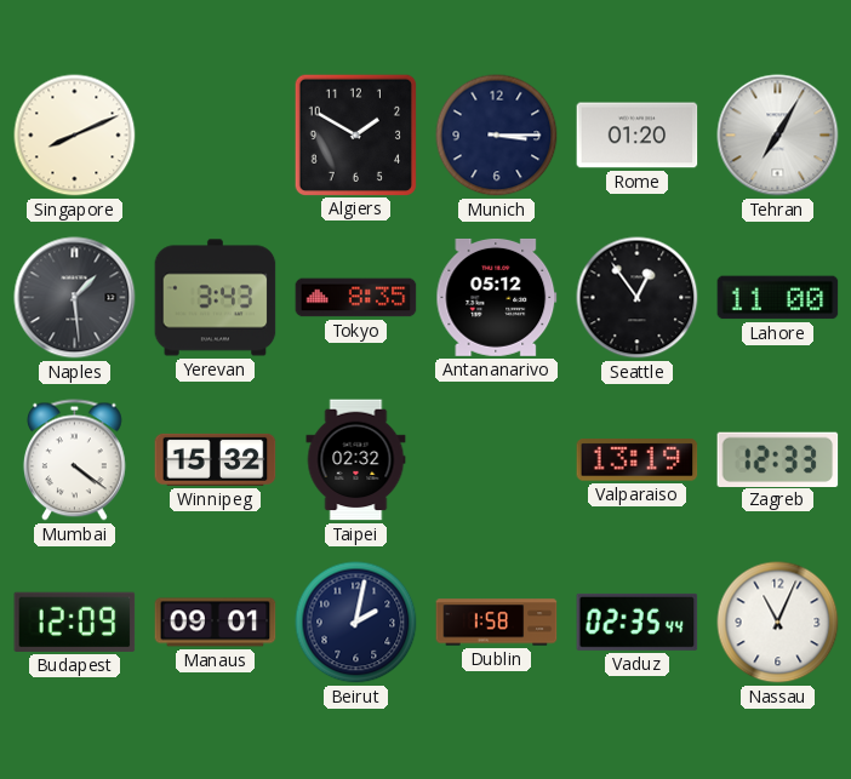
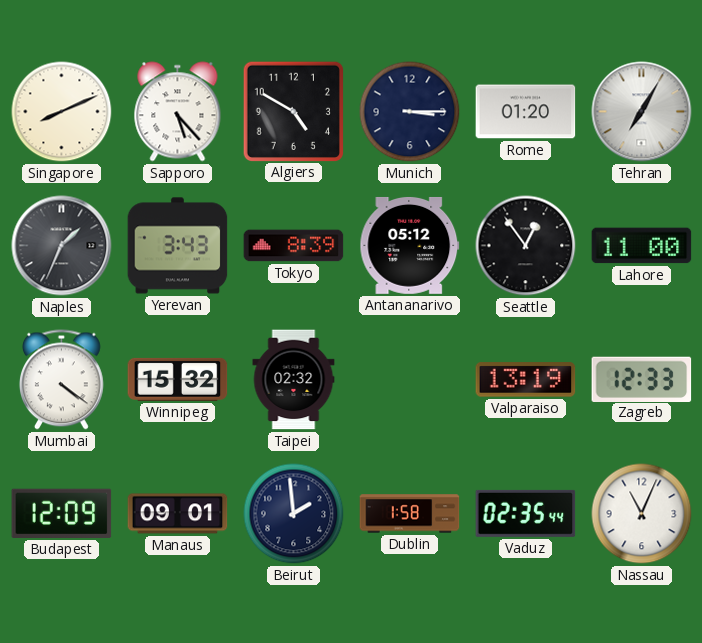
Sapporo: none -> 5:23 (178, 112)
Algiers: 1:50 -> 4:50 (293, 111)
Naples: 1:29 -> 1:34 (62, 246)
Tokyo: 8:35 -> 8:39 (294, 246)
Beirut: 2:02 -> 1:59 (294, 514)
